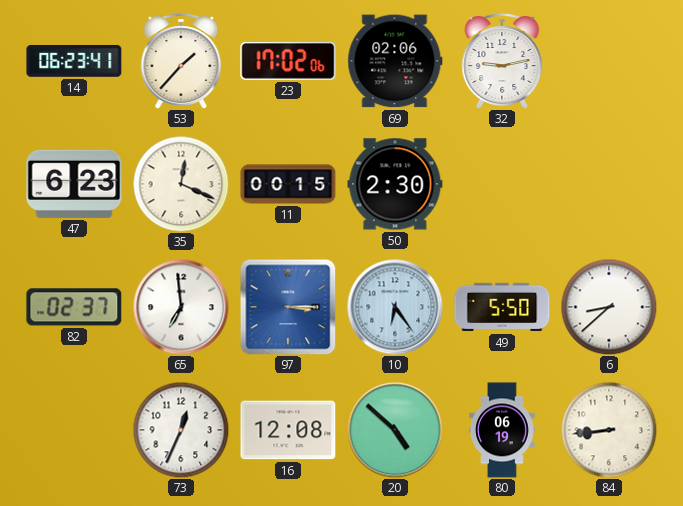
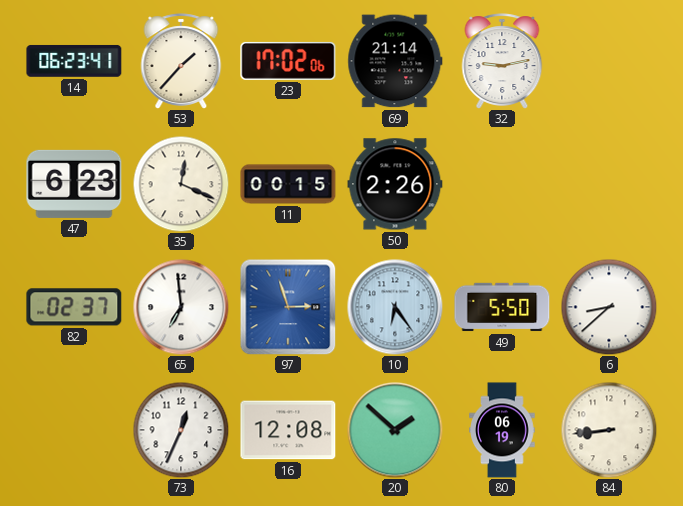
69: 02:06 -> 21:14 (395, 61)
50: 2:30 -> 2:26 (395, 184)
97: 3:15 -> 2:57 (288, 307)
20: 4:52 -> 1:52 (395, 430)
